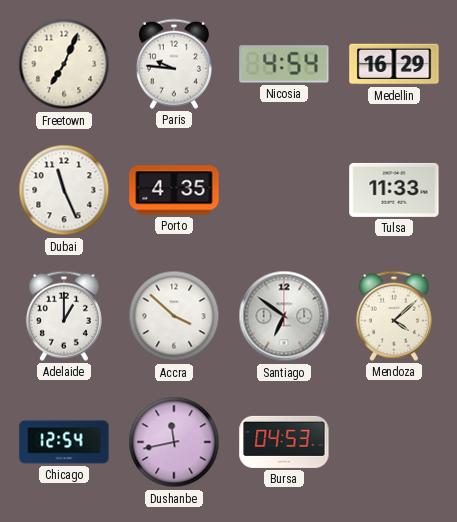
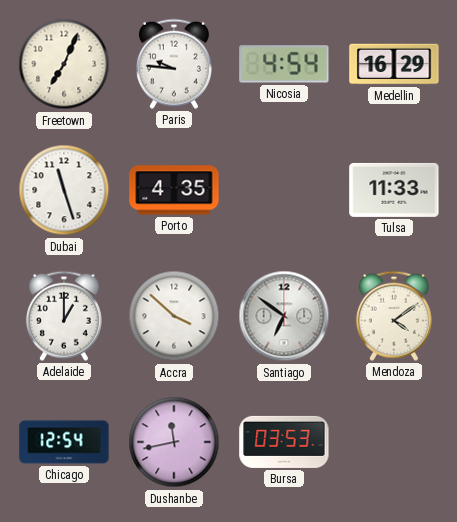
Dubai: 11:26 -> 11:27 (64, 190)
Mendoza: 4:08 -> 4:09 (394, 316)
Bursa: 04:53 -> 03:53 (284, 442)
